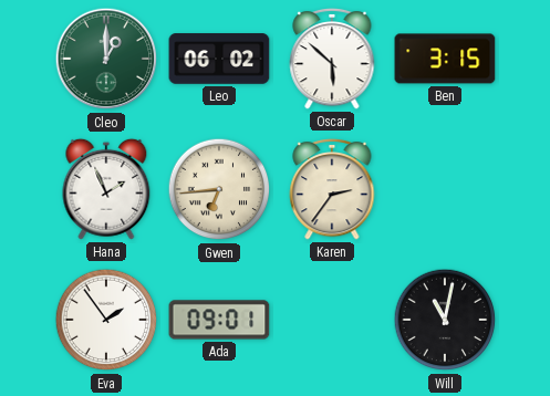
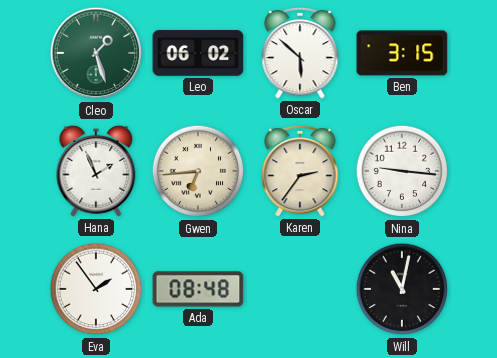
Cleo: 1:00 -> 1:27 (96, 53)
Nina: none -> 9:16 (402, 171)
Ada: 09:01 -> 08:48 (198, 289)
